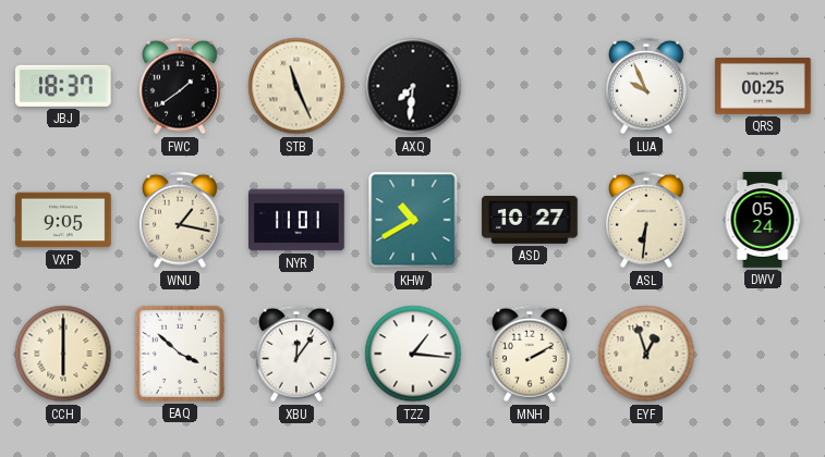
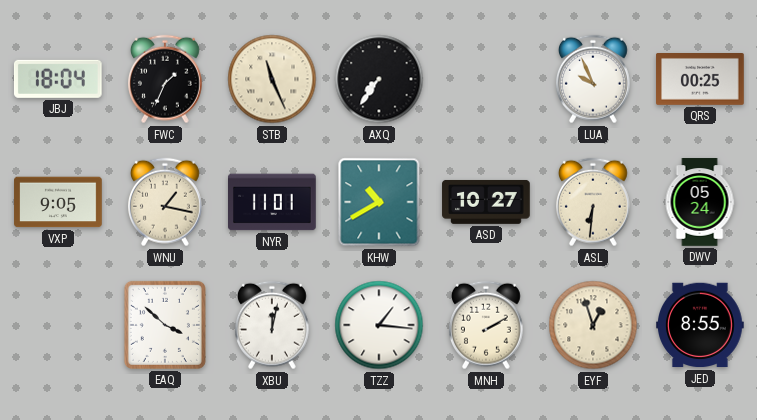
JBJ: 18:37 -> 18:04 (58, 79)
FWC: 1:39 -> 1:34 (165, 79)
AXQ: 7:31 -> 7:36 (379, 79)
CCH: 6:00 -> none (63, 354)
XBU: 12:06 -> 12:02 (272, 325)
JED: none -> 8:55 (701, 325)
